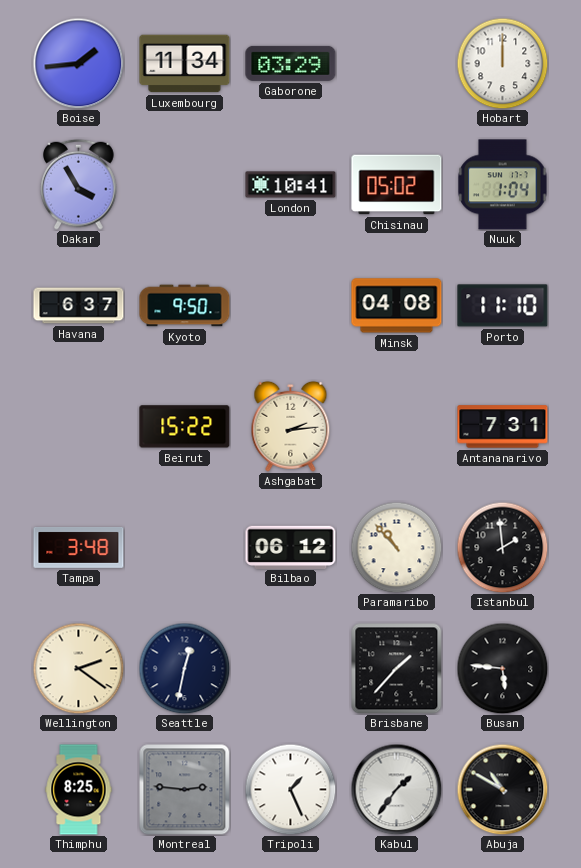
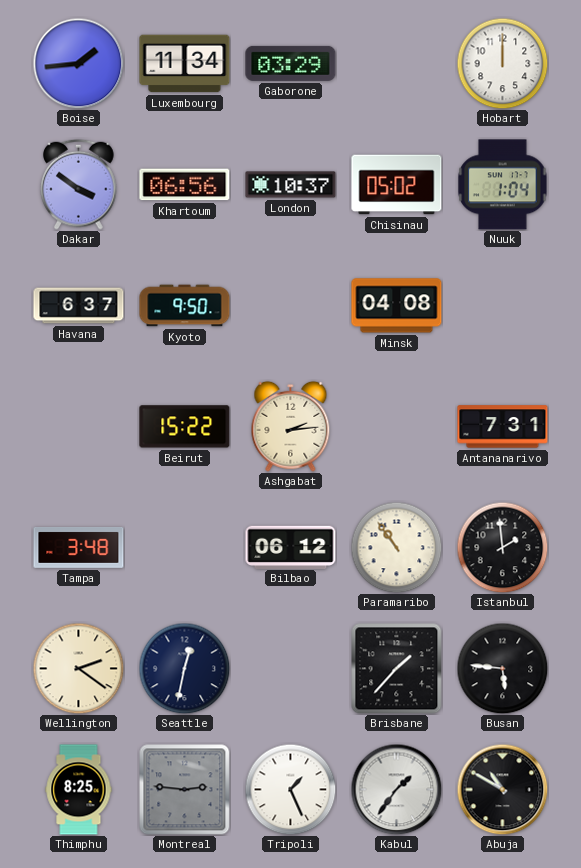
Dakar: 3:55 -> 3:51 (79, 184)
Khartoum: none -> 06:56 (185, 185)
London: 10:41 -> 10:37 (291, 185)
Porto: 11:10 -> none (503, 306)
Paramaribo: 10:53 -> 10:54 (396, 547)
